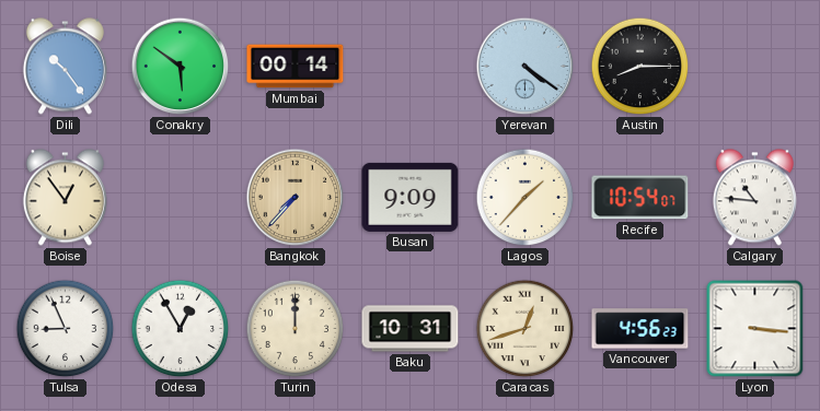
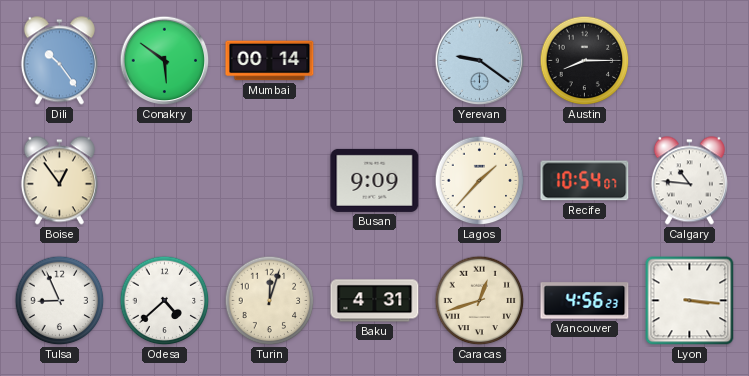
Yerevan: 4:21 -> 9:21 (480, 61)
Bangkok: 7:37 -> none (296, 198)
Odesa: 12:55 -> 4:38 (165, 301)
Turin: 12:00 -> 12:03 (270, 301)
Baku: 10:31 -> 4:31 (375, 301)
